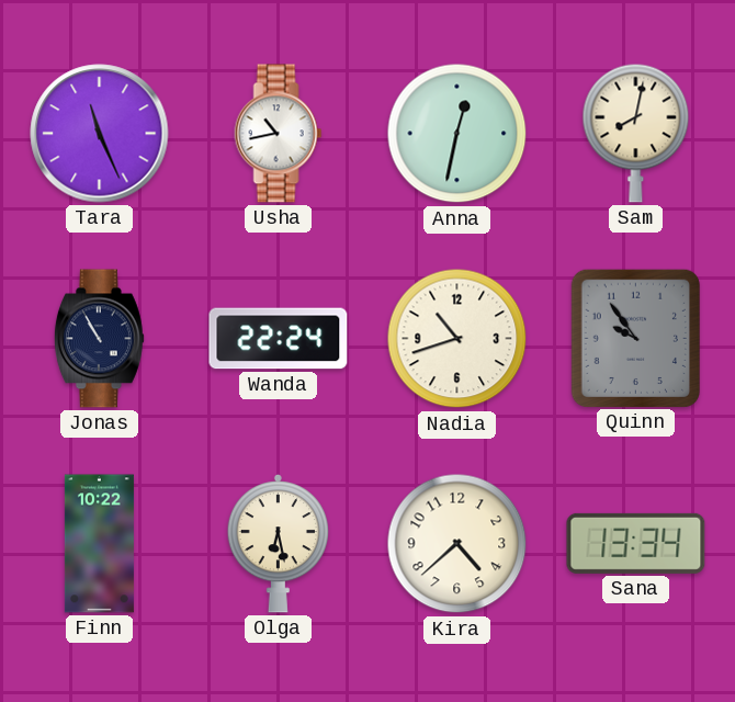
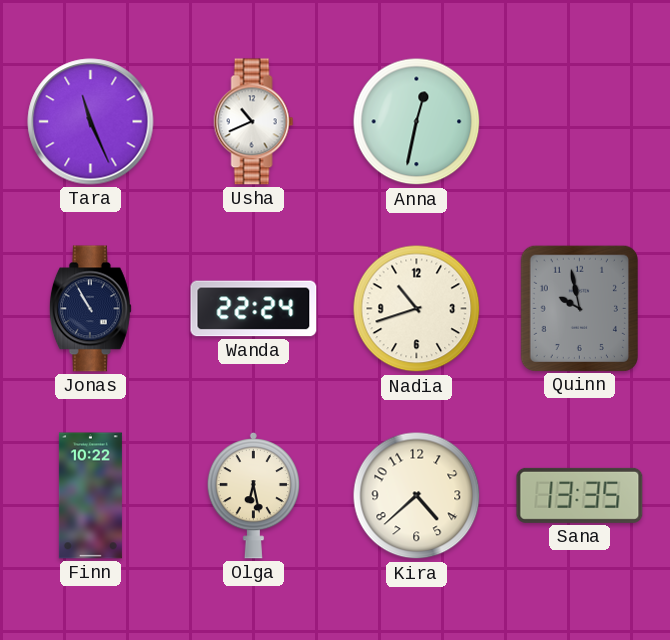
Usha: 10:43 -> 10:41 (254, 122)
Sam: 8:02 -> none (636, 133)
Quinn: 9:54 -> 9:58 (579, 308)
Sana: 13:34 -> 13:35 (580, 495)
